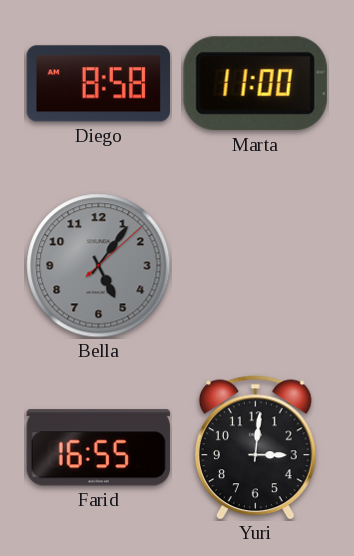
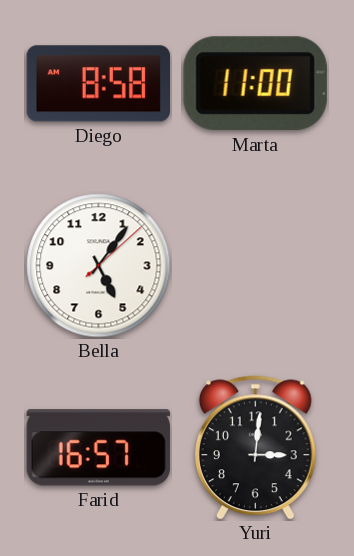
Bella dial: grey -> white (99, 266)
Farid: 16:55 -> 16:57 (98, 448)
